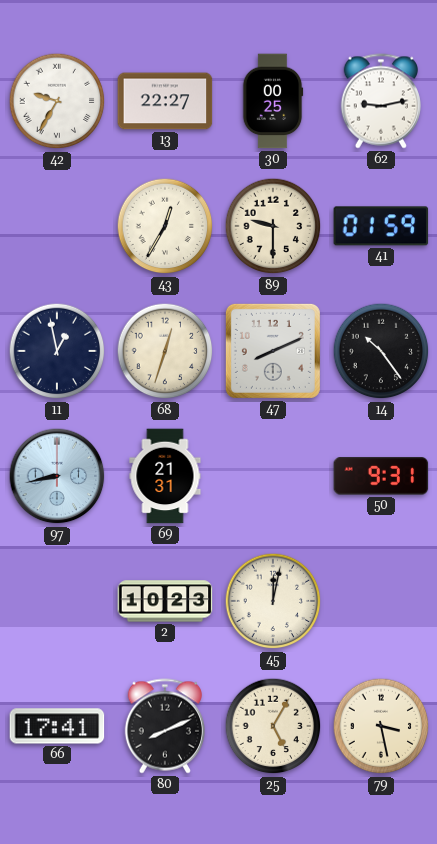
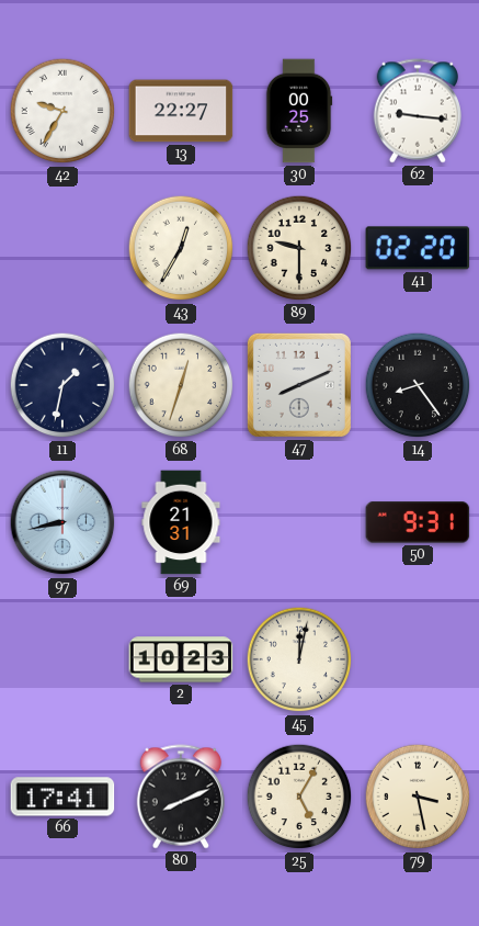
62: 9:13 -> 9:16 (418, 111)
41: 01:59 -> 02:20 (418, 248)
11: 12:58 -> 1:32 (62, 385)
14: 10:24 -> 8:24 (418, 385)
